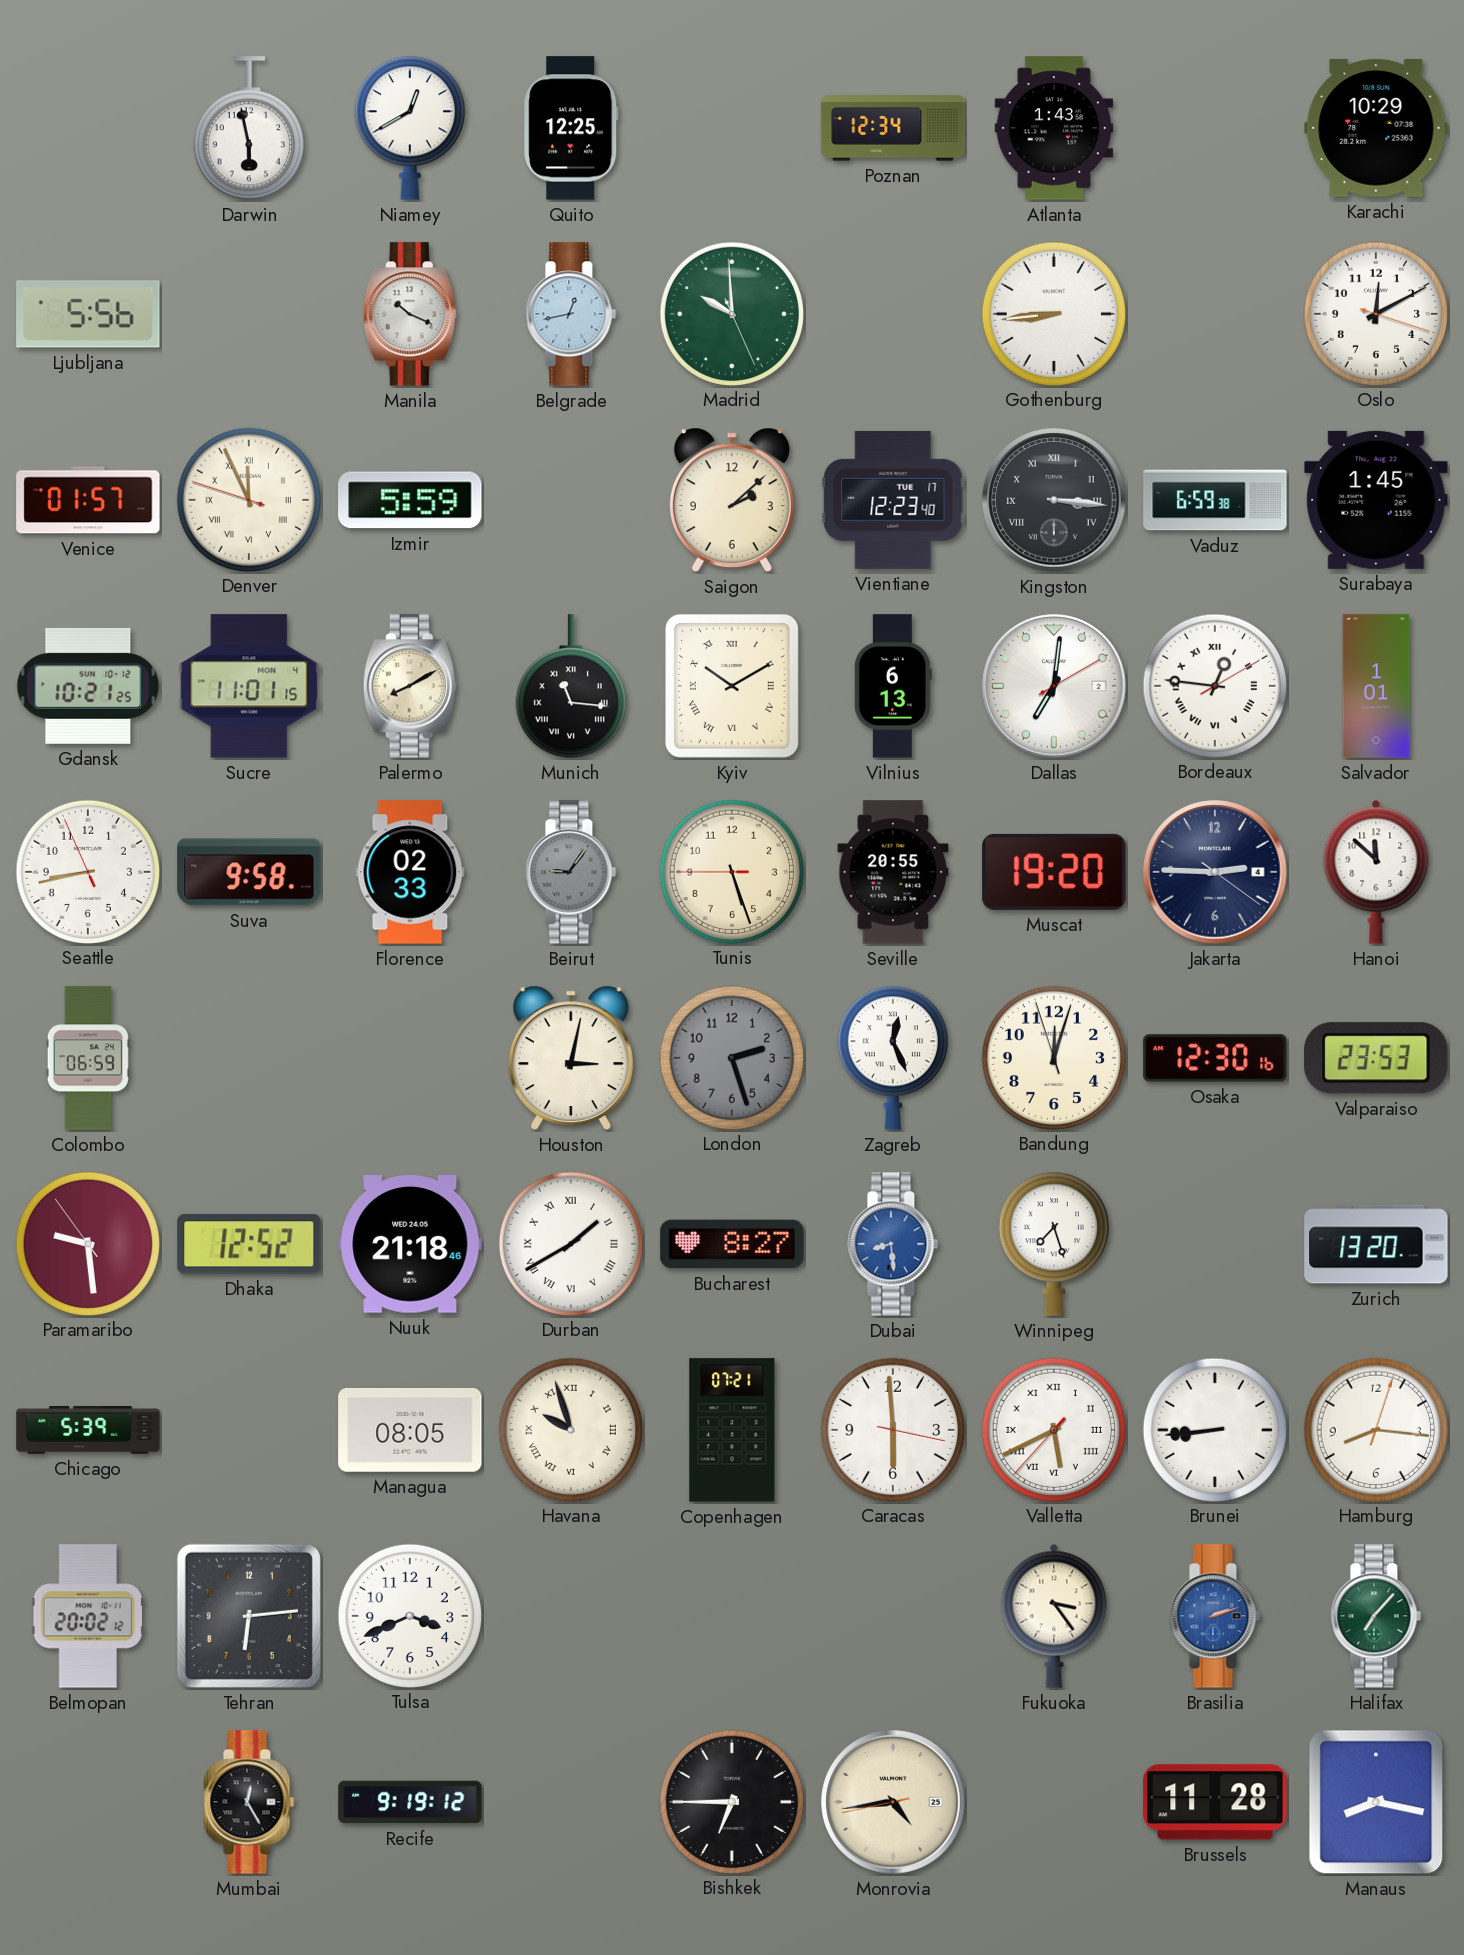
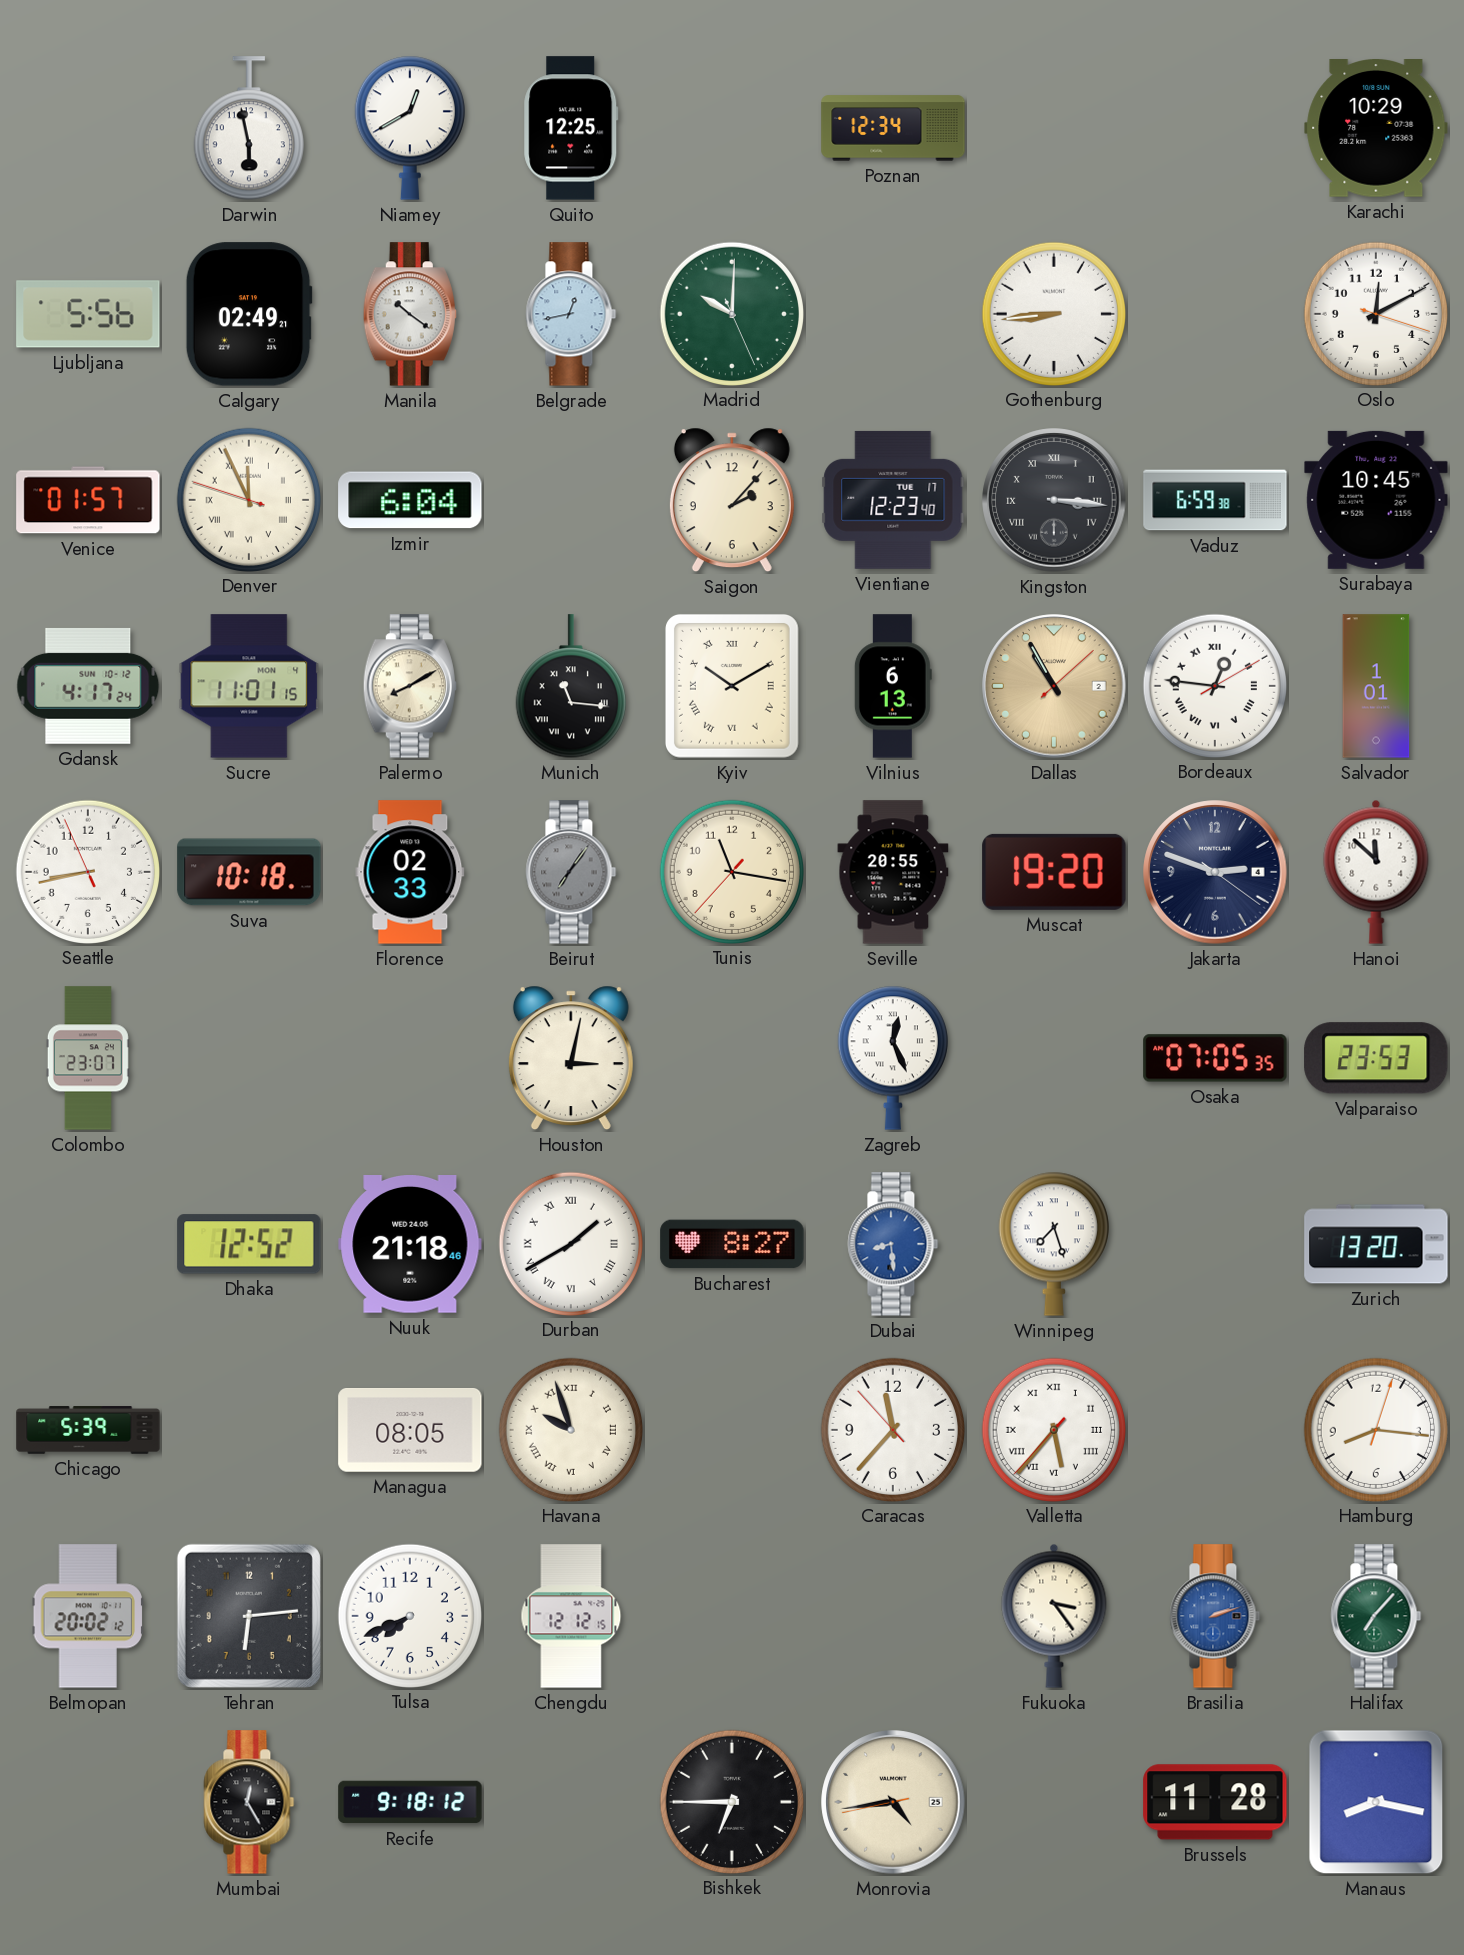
Atlanta: 1:43 -> none (1054, 128)
Calgary: none -> 02:49 (249, 314)
Manila: 10:19 -> 10:21 (410, 314)
Madrid: 9:59 -> 10:00 (731, 313)
Izmir: 5:59 -> 6:04 (410, 500)
Saigon: 2:08 -> 2:07 (732, 500)
Surabaya: 1:45 -> 10:45 (1376, 500)
Gdansk: 10:21 -> 4:17 (88, 686)
Dallas: 7:01 -> 10:55 (1054, 686)
Dallas dial: white -> champagne (1054, 686)
Suva: 9:58 -> 10:18 (249, 872)
Beirut: 9:06 -> 7:06 (571, 872)
Tunis: 5:26 -> 11:16 (731, 871)
Jakarta: 2:45 -> 2:48 (1215, 872)
Colombo: 06:59 -> 23:07 (88, 1058)
London: 2:27 -> none (731, 1057)
Bandung: 12:02 -> none (1053, 1057)
Osaka: 12:30 -> 07:05 (1215, 1058)
Paramaribo: 9:28 -> none (87, 1243)
Copenhagen: 07:21 -> none (732, 1430)
Caracas: 5:59 -> 11:36 (892, 1429)
Valletta: 5:40 -> 5:36 (1053, 1429)
Brunei: 8:44 -> none (1214, 1429)
Tulsa: 3:41 -> 7:41 (409, 1615)
Chengdu: none -> 12:12 (571, 1616)
Recife: 9:19 -> 9:18 (410, 1802)
